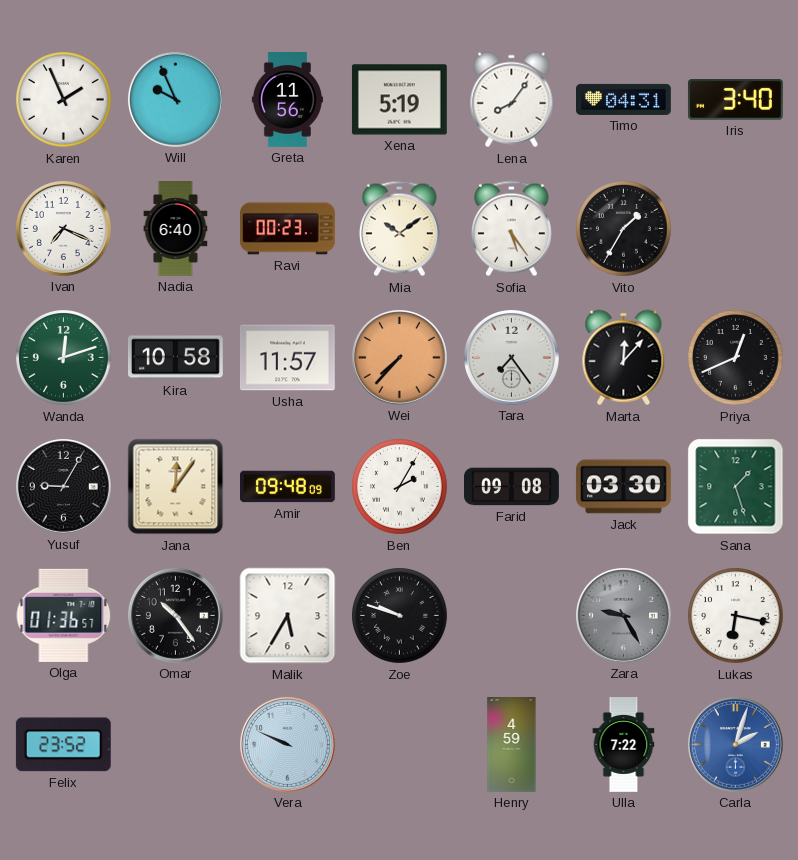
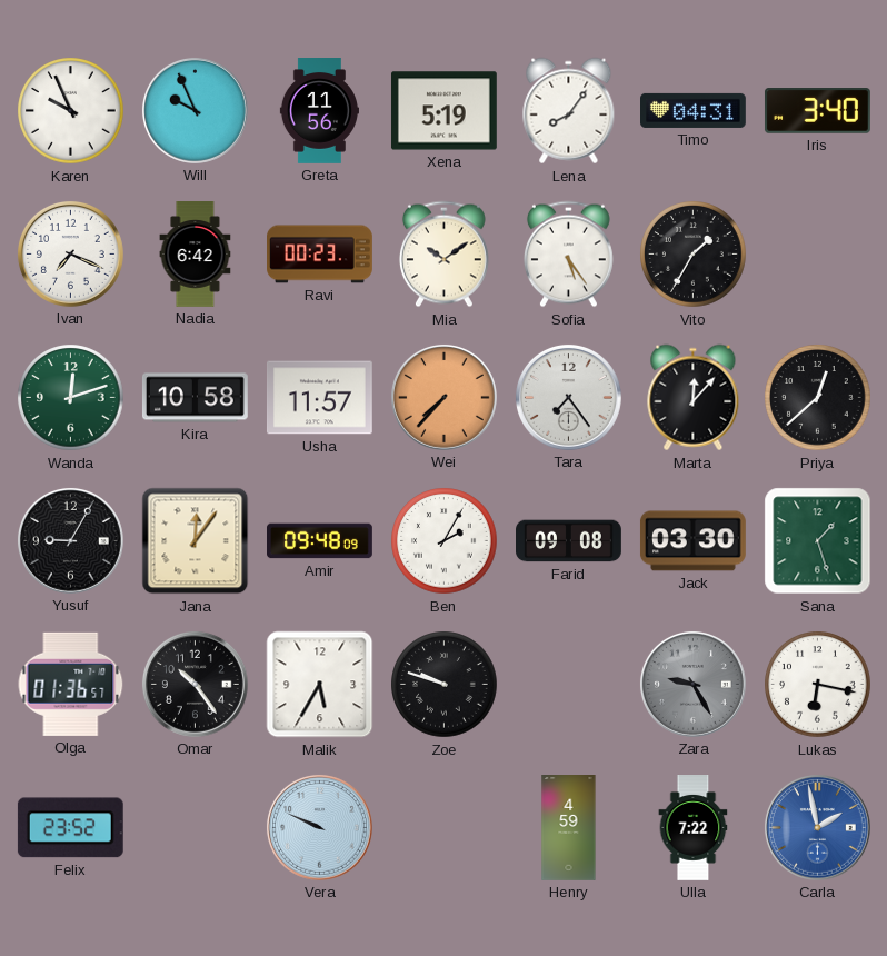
Karen: 1:56 -> 9:56 (71, 111)
Nadia: 6:40 -> 6:42 (196, 255)
Priya: 12:41 -> 12:38 (818, 398)
Carla: 2:03 -> 1:58 (817, 827)
